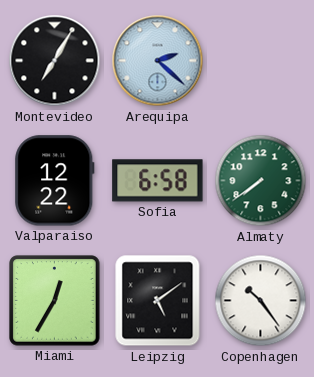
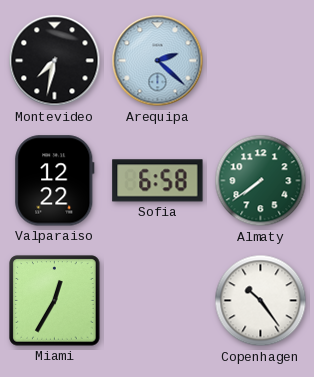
Montevideo: 7:05 -> 7:32 (55, 61)
Leipzig: 5:09 -> none (158, 301)
